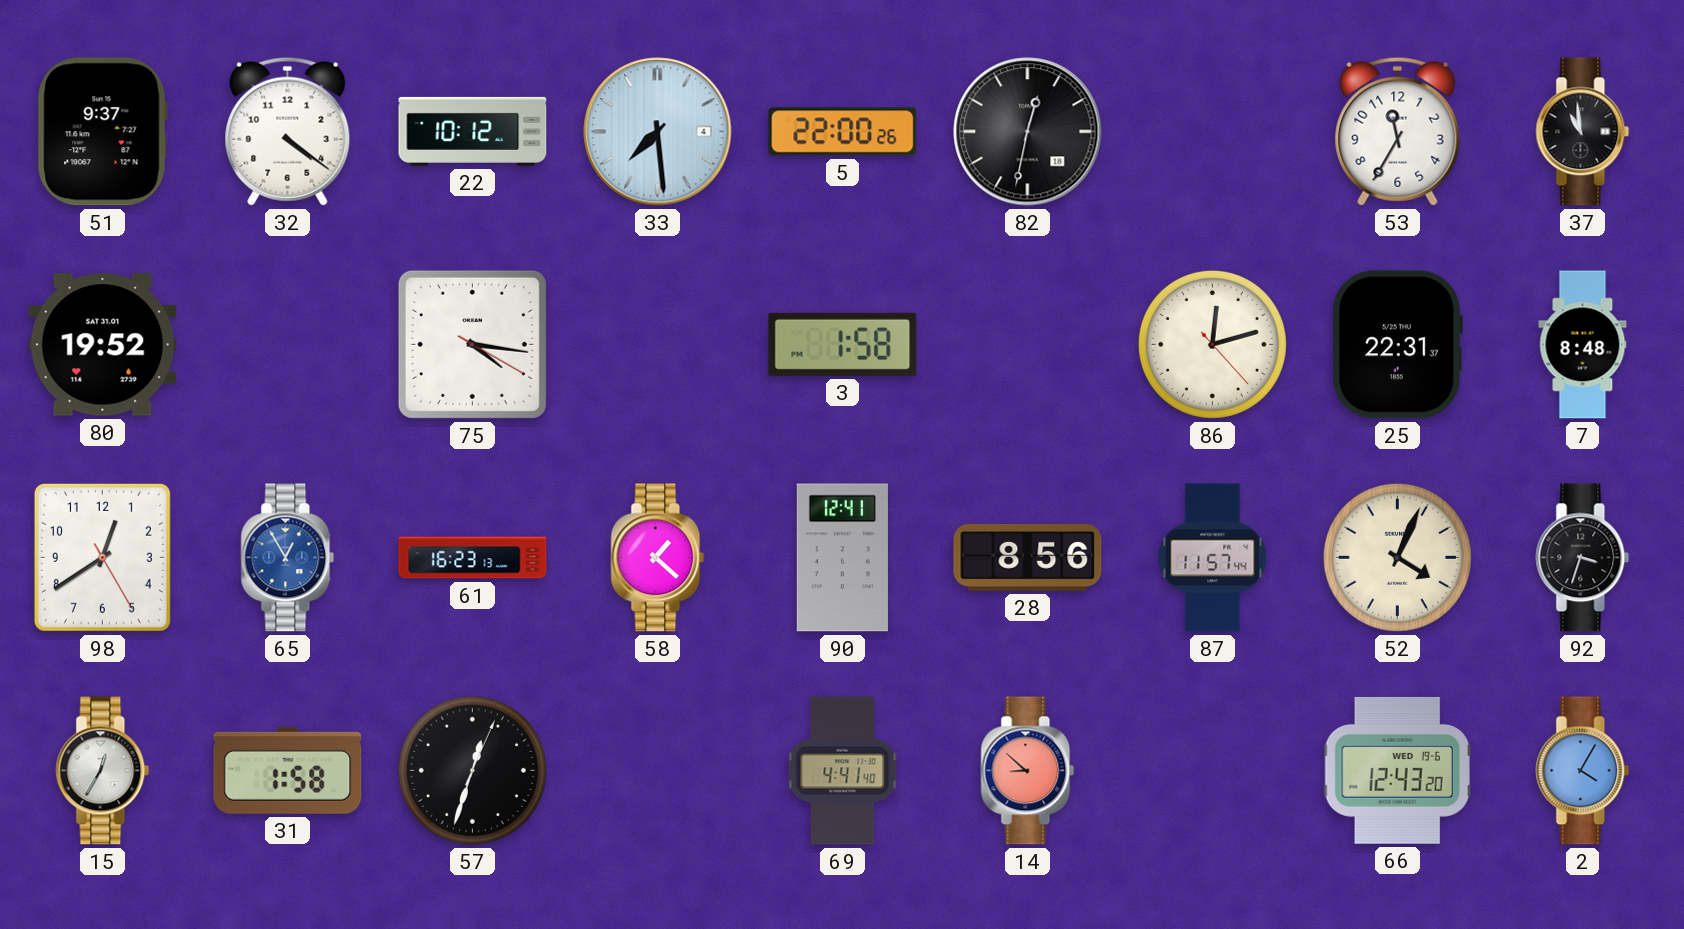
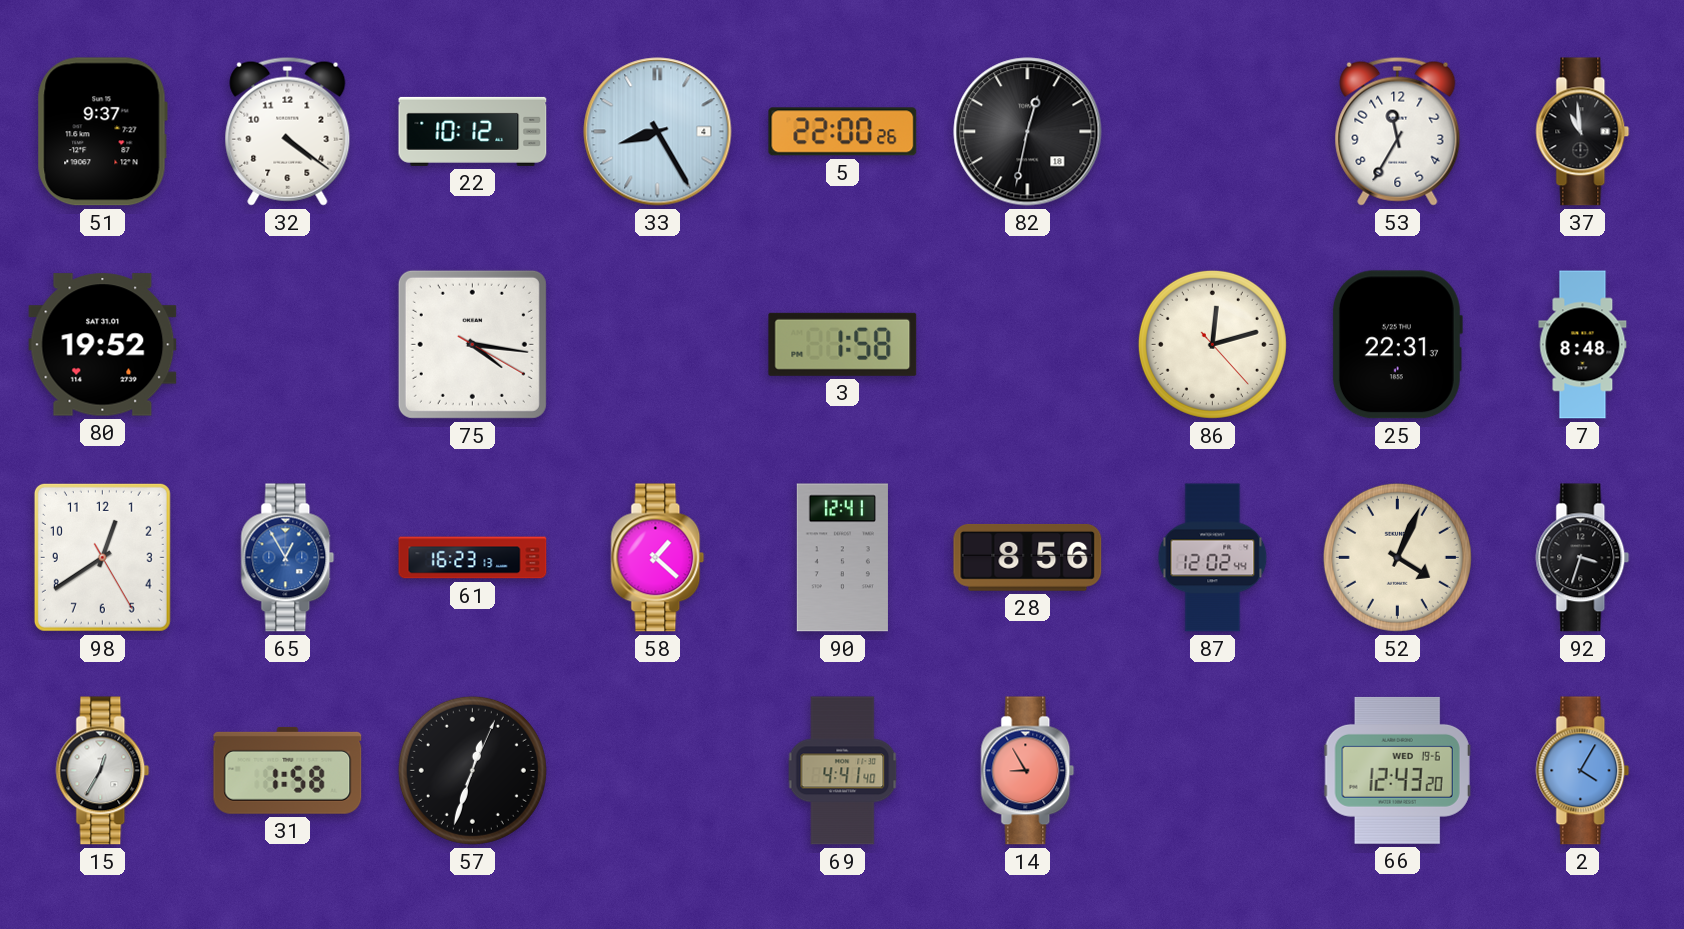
33: 7:29 -> 8:25 (658, 132)
87: 11:57 -> 12:02 (1213, 558)
14: 8:52 -> 8:55 (1028, 771)
